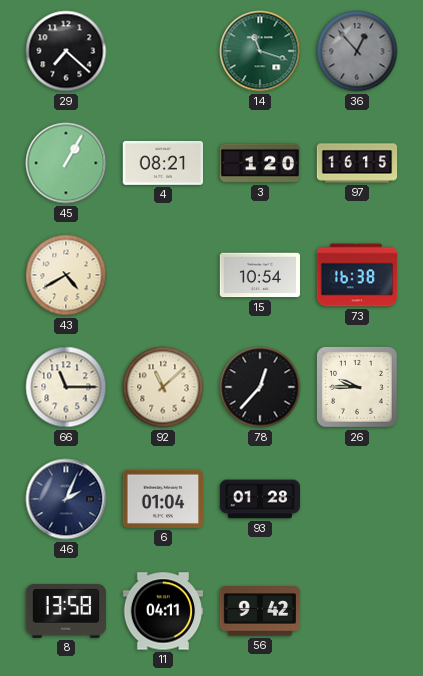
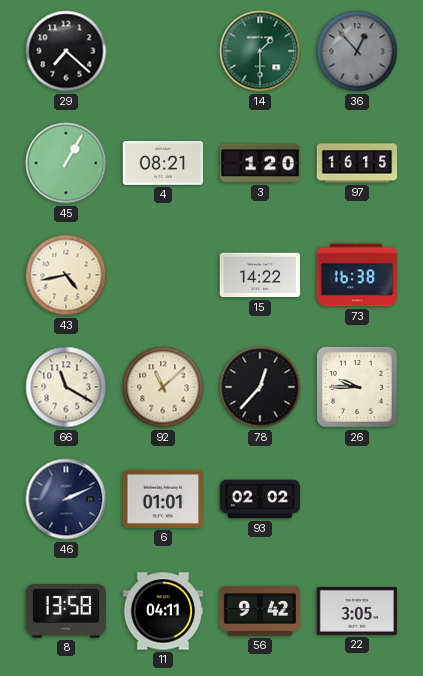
14: 11:18 -> 1:30 (260, 51)
43: 4:40 -> 4:43 (66, 275)
15: 10:54 -> 14:22 (260, 275)
66: 11:15 -> 11:20 (66, 387)
46: 2:04 -> 2:11 (66, 499)
6: 01:04 -> 01:01 (162, 499)
93: 01:28 -> 02:02 (260, 499)
22: none -> 3:05 (357, 611)
